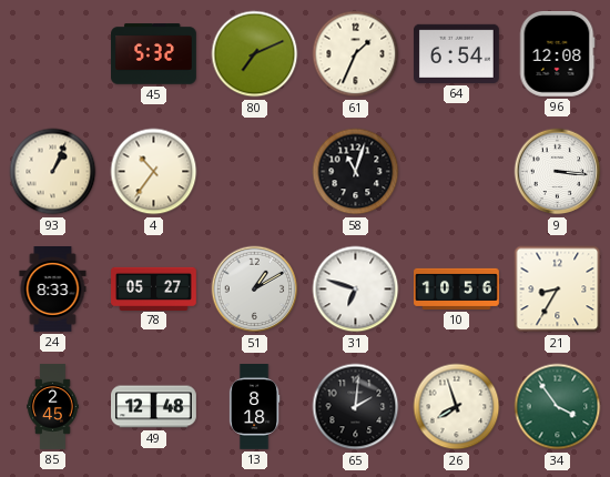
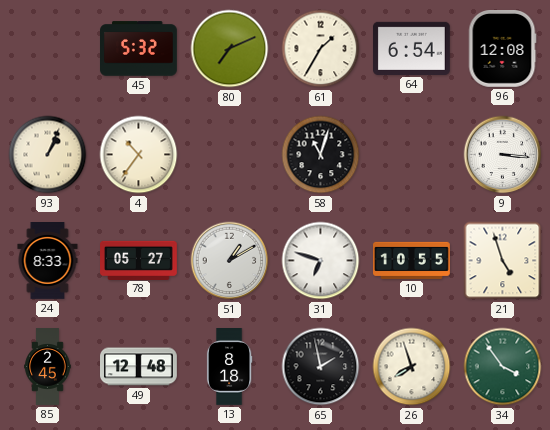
61: 1:34 -> 1:35 (321, 49)
10: 10:56 -> 10:55 (412, 260)
21: 8:35 -> 4:57 (503, 261)
65: 2:01 -> 1:58 (321, 367)
